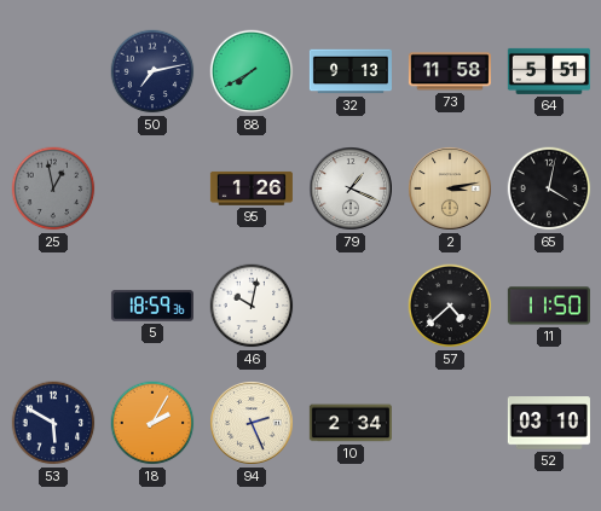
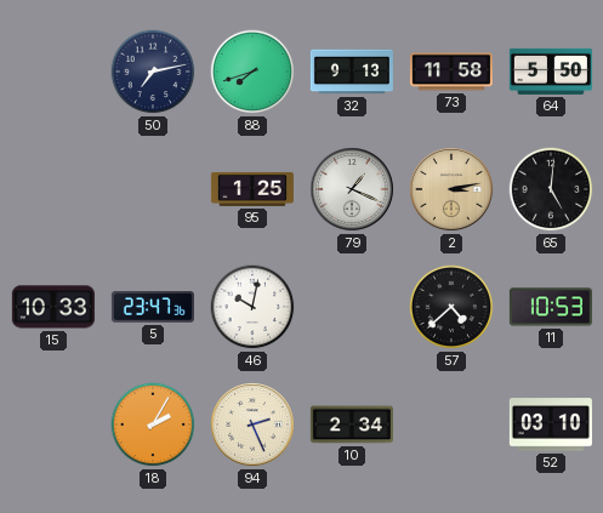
88: 7:40 -> 7:42 (252, 72)
64: 5:51 -> 5:50 (551, 72)
25: 12:58 -> none (53, 188)
95: 1:26 -> 1:25 (252, 189)
65: 4:02 -> 5:01 (551, 189)
15: none -> 10:33 (53, 307)
5: 18:59 -> 23:47 (153, 307)
11: 11:50 -> 10:53 (551, 307)
53: 5:50 -> none (53, 423)
